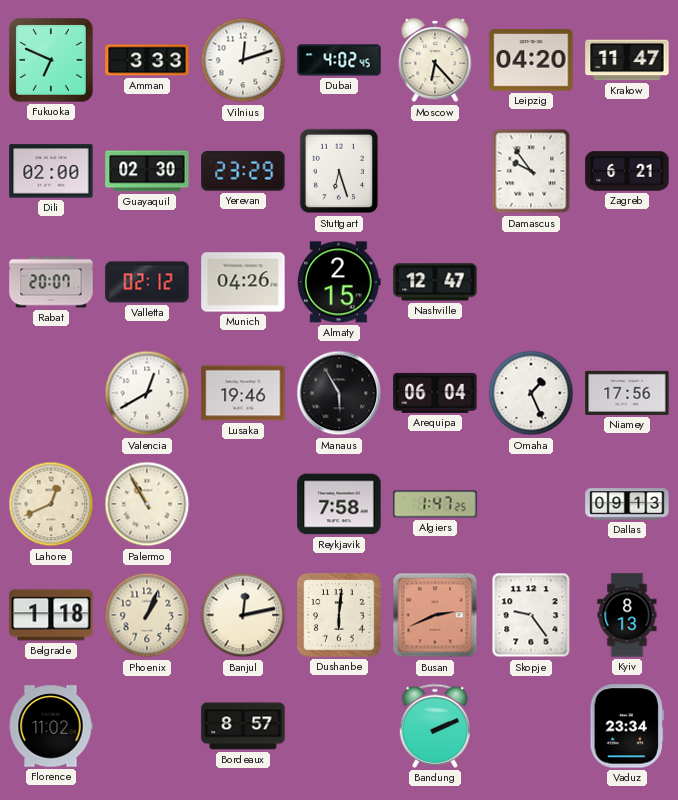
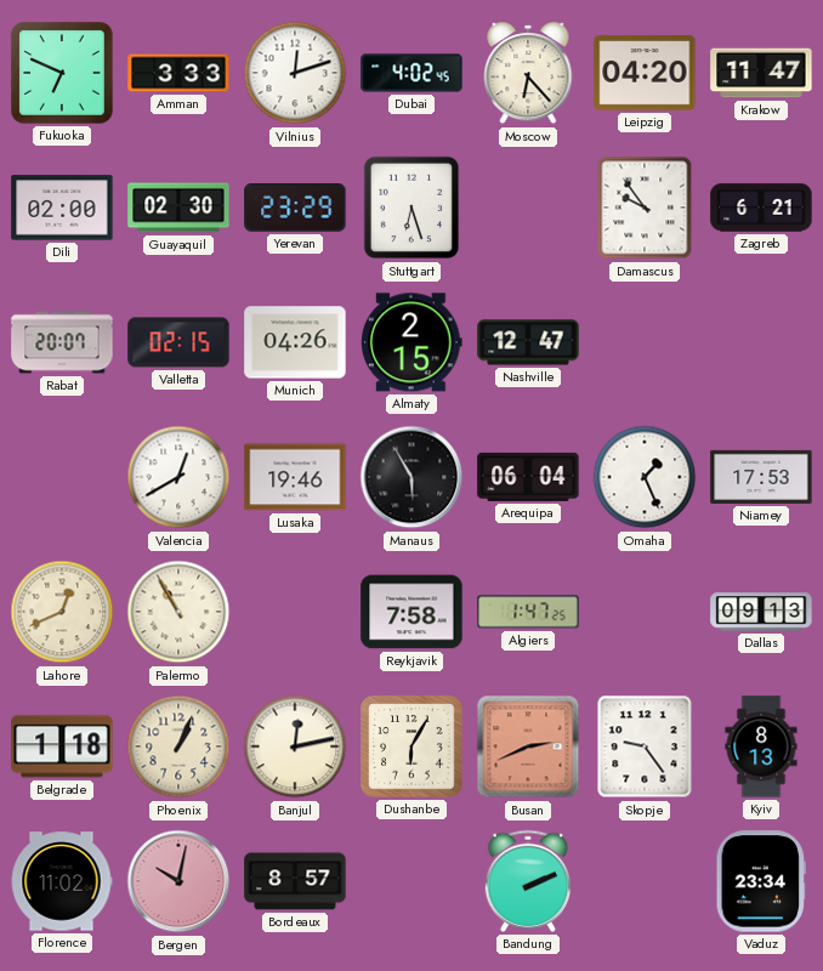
Valletta: 02:12 -> 02:15 (178, 342)
Niamey: 17:56 -> 17:53 (761, 477)
Dushanbe: 6:01 -> 6:05 (411, 746)
Bergen: none -> 10:02 (178, 881)
